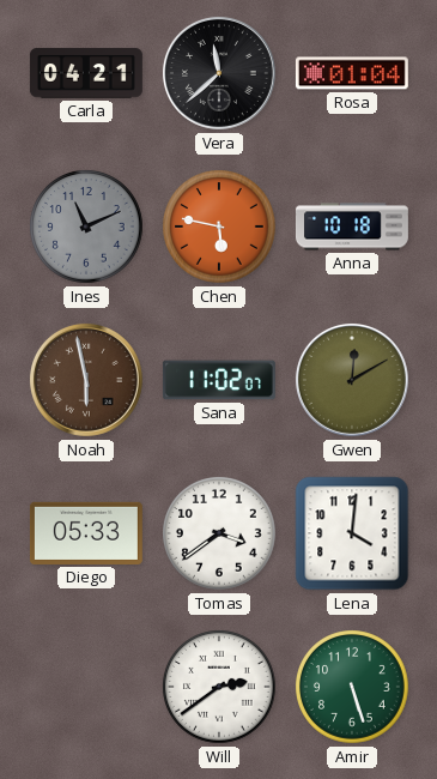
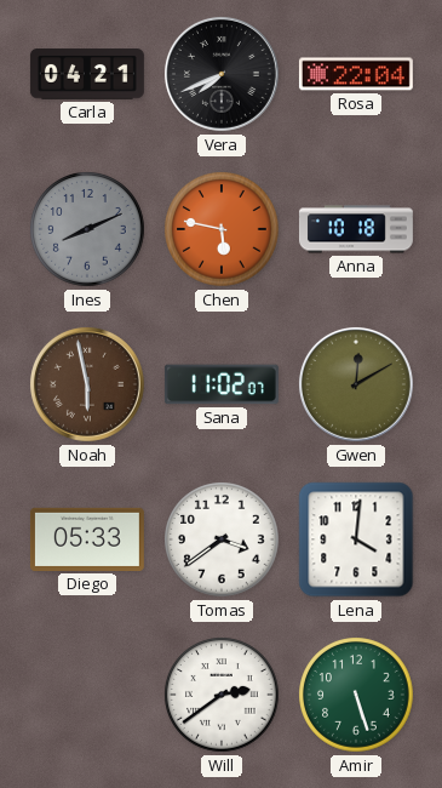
Vera: 11:38 -> 7:41 (222, 74)
Rosa: 01:04 -> 22:04 (356, 74)
Ines: 11:11 -> 8:11 (87, 229)
